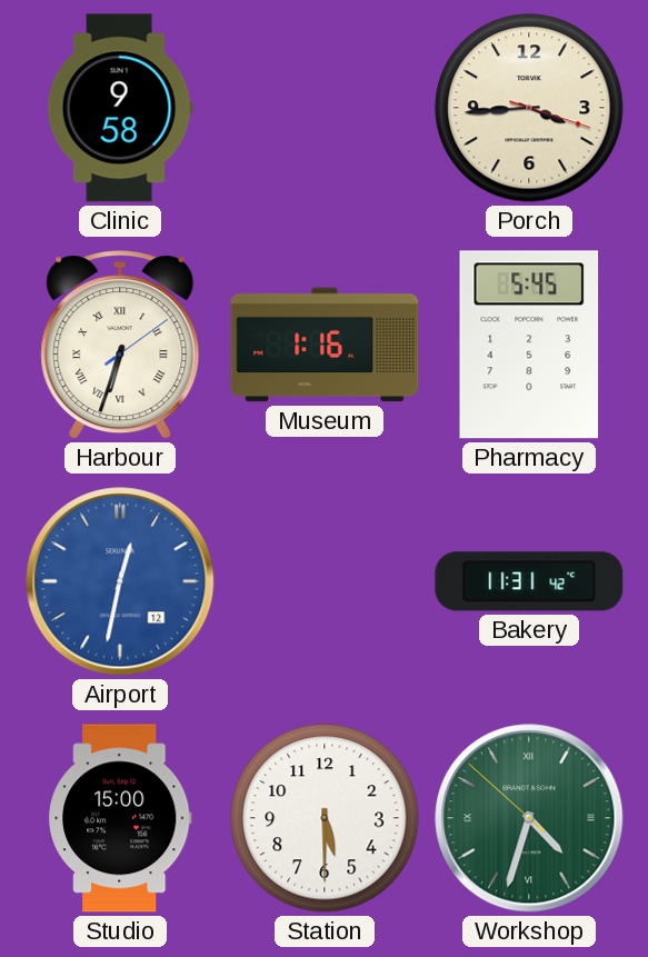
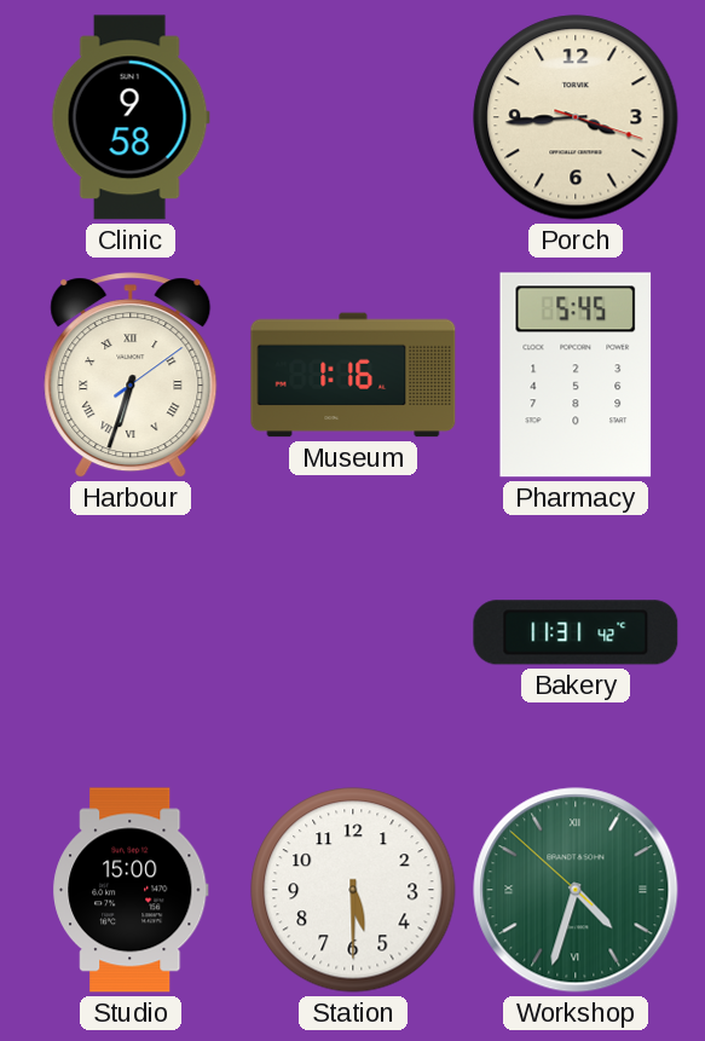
Airport: 12:32 -> none (120, 581)
